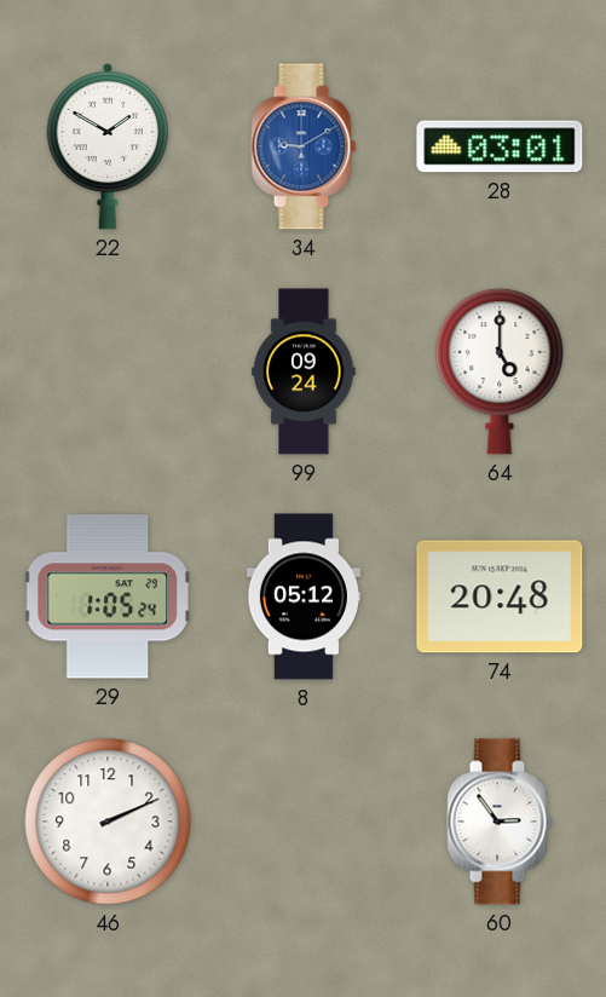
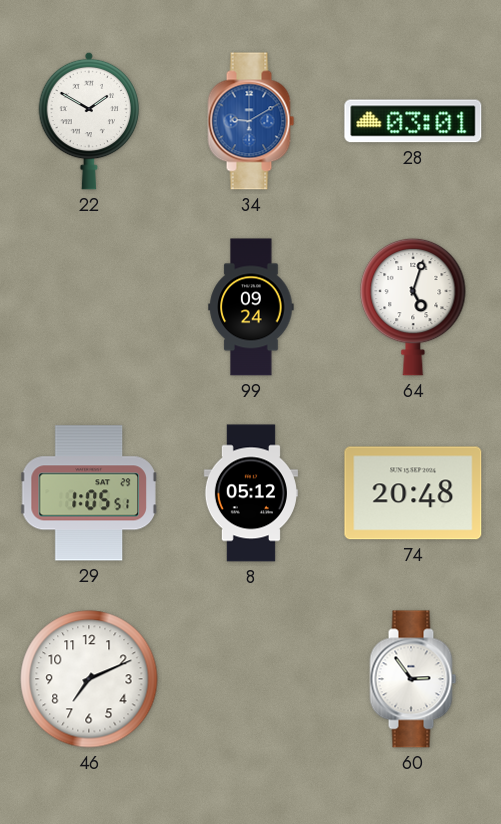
64: 5:00 -> 5:03 (413, 307)
29: 1:05:24 -> 1:05:51 (89, 493)
46: 2:11 -> 7:11 (89, 679)
